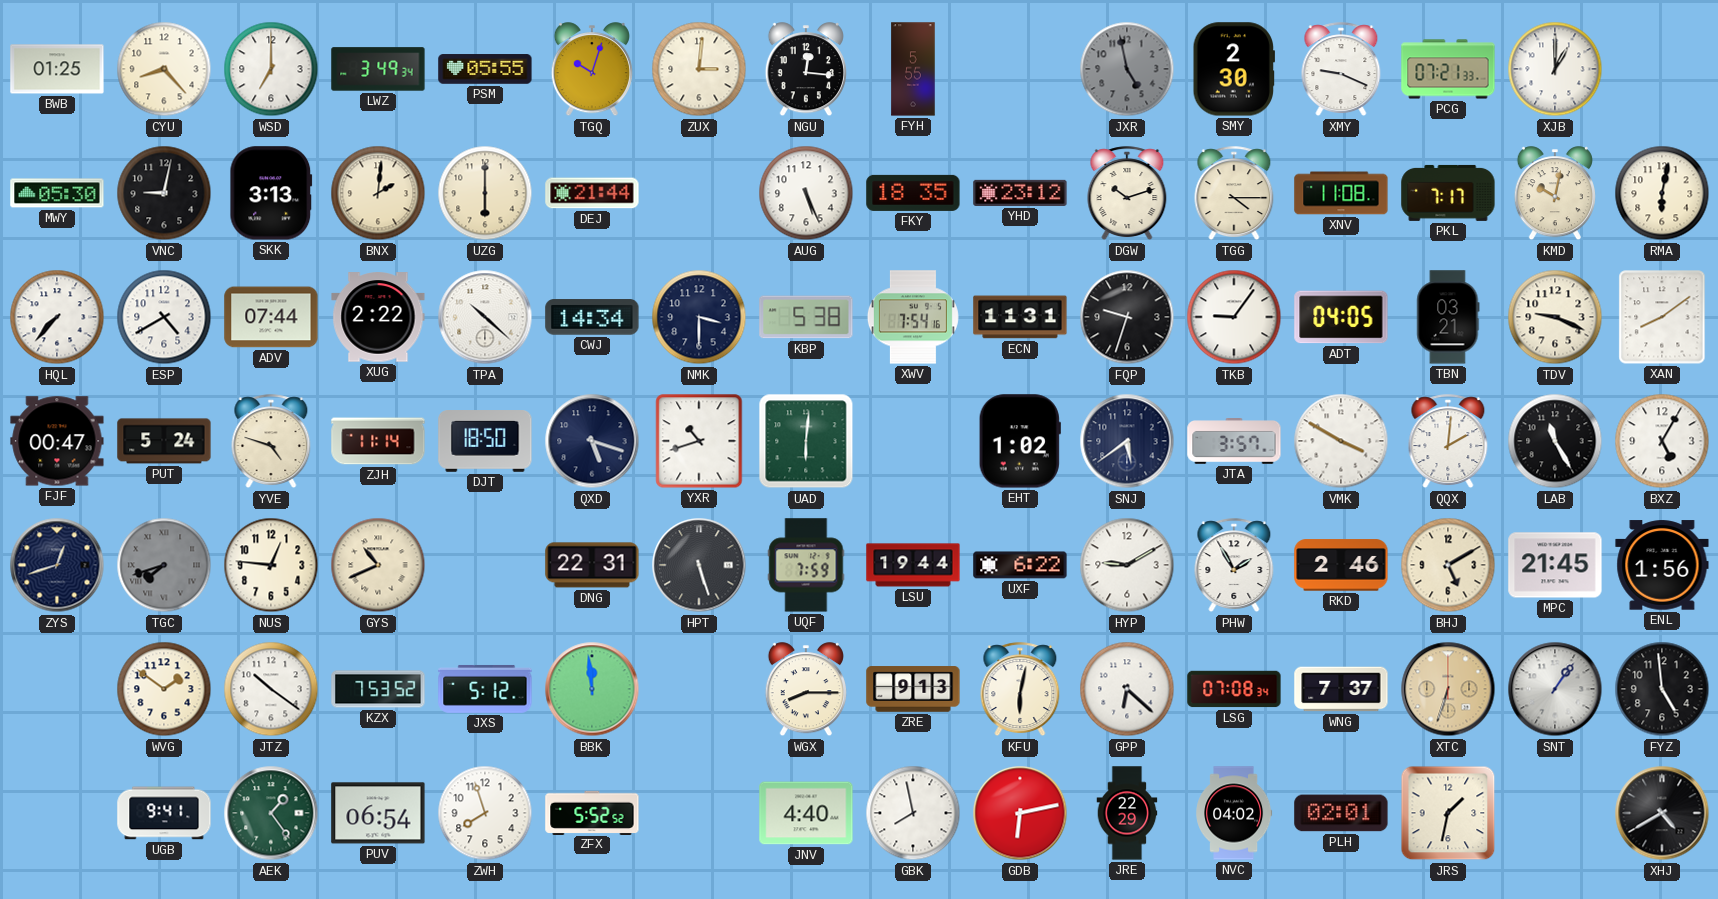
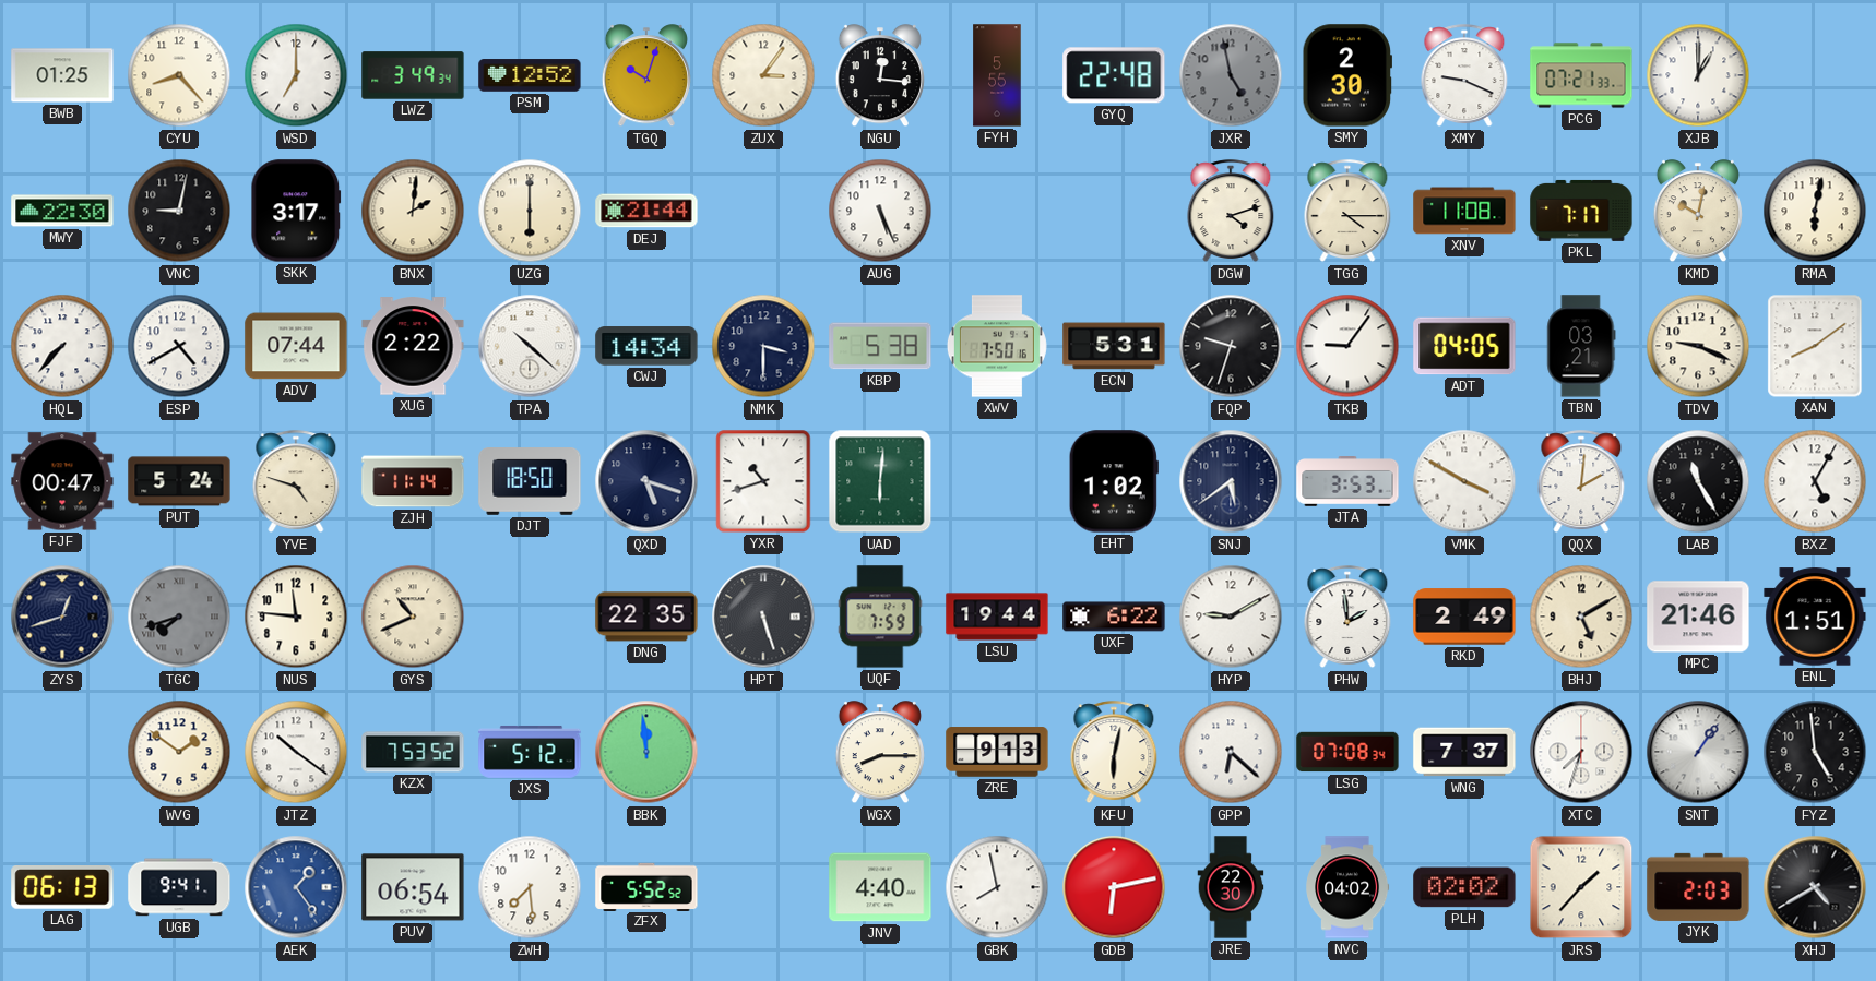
PSM: 05:55 -> 12:52 (530, 75)
ZUX: 3:01 -> 3:06 (763, 75)
GYQ: none -> 22:48 (1114, 75)
MWY: 05:30 -> 22:30 (62, 211)
SKK: 3:13 -> 3:17 (296, 211)
FKY: 18:35 -> none (913, 193)
YHD: 23:12 -> none (1020, 193)
DGW: 10:12 -> 4:12 (1231, 212)
XWV: 7:54 -> 7:50 (997, 346)
ECN: 11:31 -> 5:31 (1114, 346)
JTA: 3:57 -> 3:53 (1347, 482)
NUS: 12:46 -> 11:46 (296, 617)
DNG: 22:31 -> 22:35 (646, 617)
PHW: 1:55 -> 1:59 (1347, 618)
RKD: 2:46 -> 2:49 (1464, 617)
MPC: 21:45 -> 21:46 (1698, 617)
ENL: 1:56 -> 1:51 (1815, 617)
XTC: 6:33 -> 7:33 (1581, 752)
XTC dial: champagne -> white (1581, 752)
LAG: none -> 06:13 (62, 887)
AEK dial: green -> blue (296, 887)
ZWH: 7:57 -> 7:29 (530, 887)
JRE: 22:29 -> 22:30 (1231, 887)
PLH: 02:01 -> 02:02 (1464, 887)
JRS: 1:32 -> 1:37 (1581, 887)
JYK: none -> 2:03 (1698, 887)
